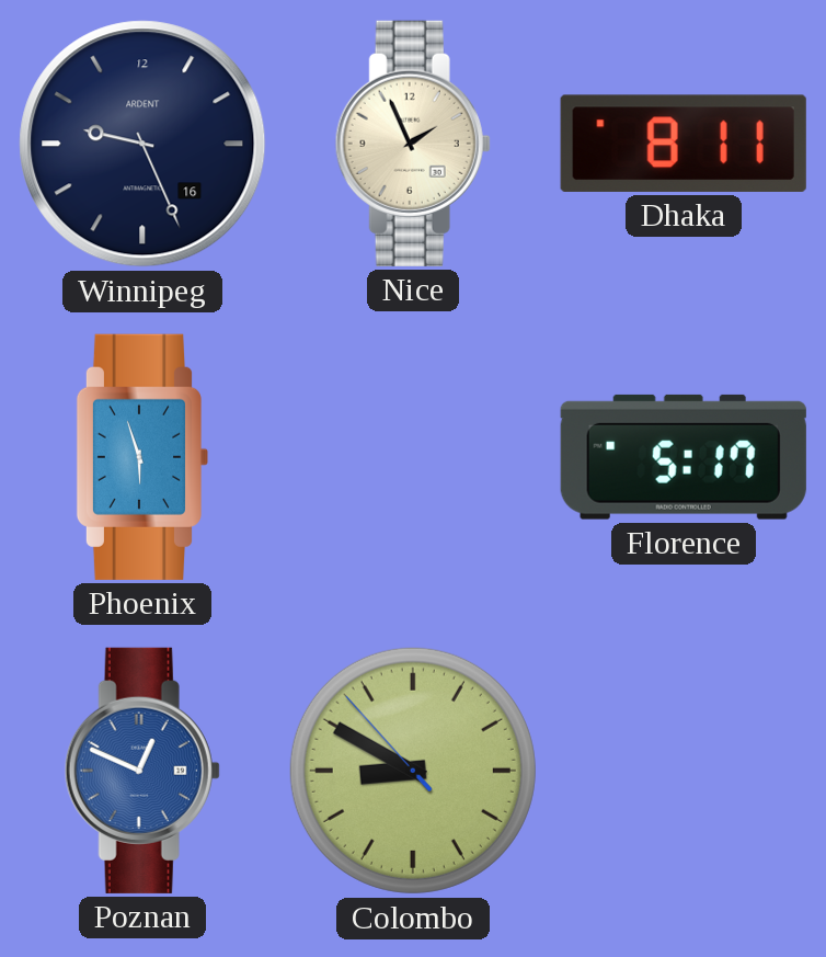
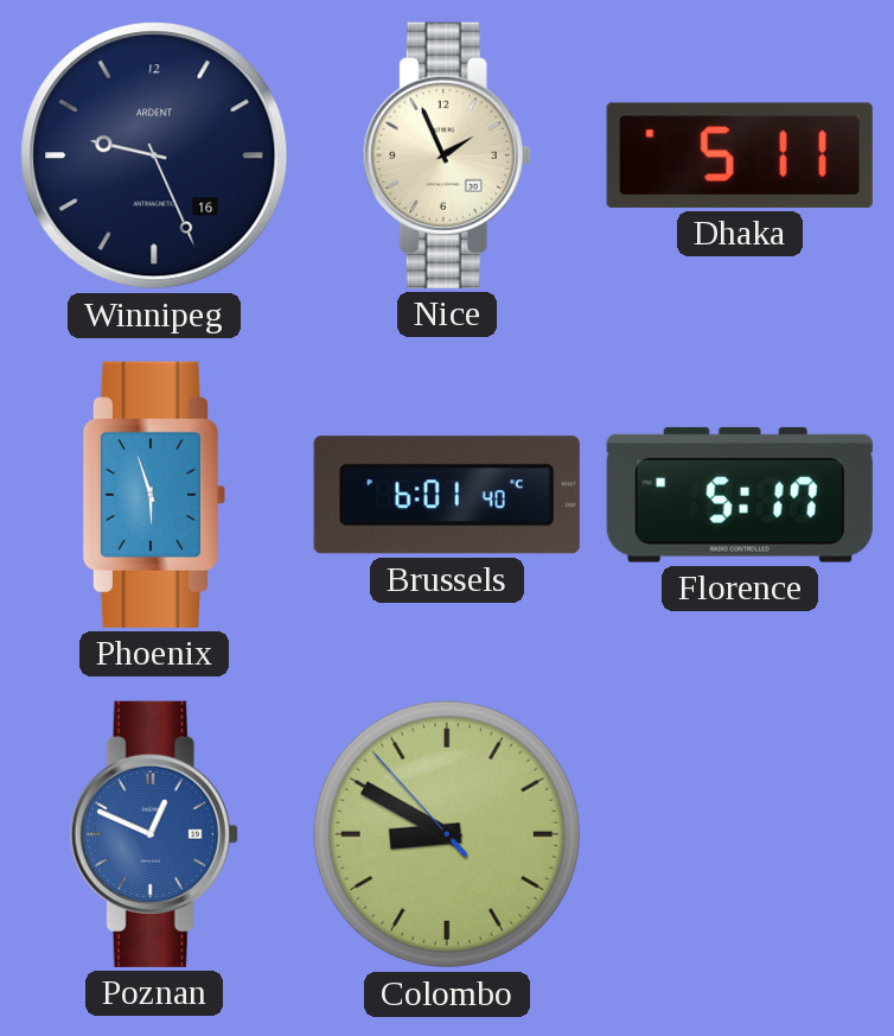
Dhaka: 8:11 -> 5:11 (740, 155)
Brussels: none -> 6:01 (447, 495)
